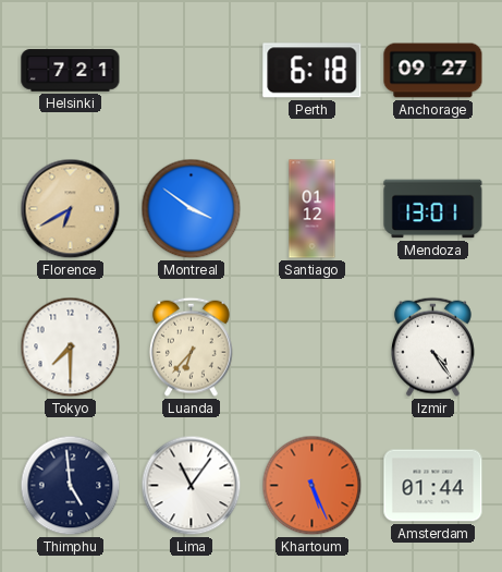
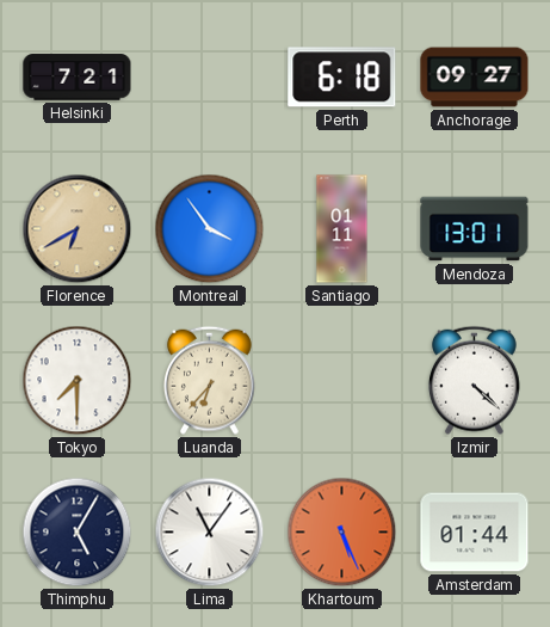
Montreal: 3:51 -> 3:54 (210, 229)
Santiago: 01:12 -> 01:11 (342, 229)
Izmir: 4:24 -> 4:22 (474, 380)
Thimphu: 4:59 -> 5:05 (78, 533)
